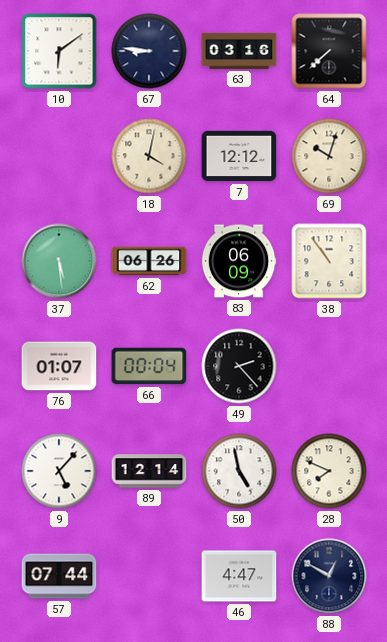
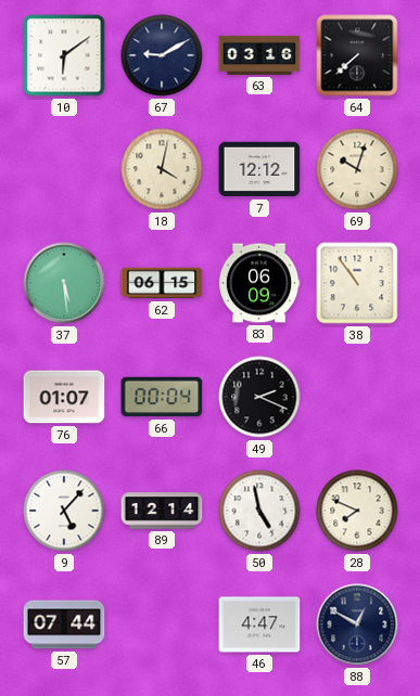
67: 8:46 -> 9:10 (162, 55)
62: 06:26 -> 06:15 (162, 283)
49: 2:23 -> 2:19 (259, 397)
